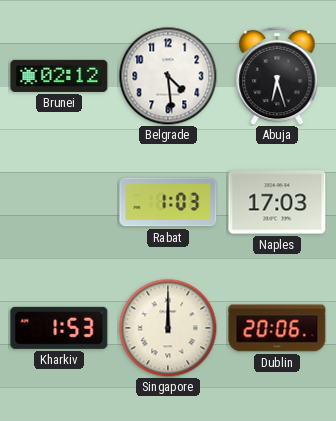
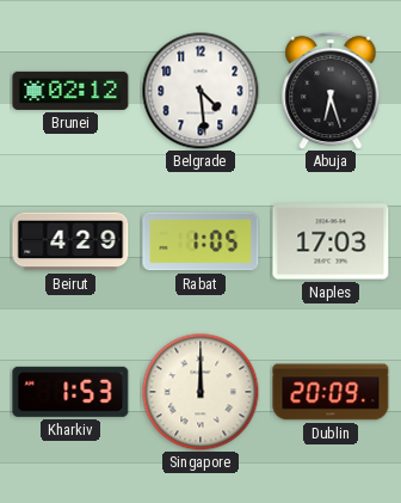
Beirut: none -> 4:29 (70, 241)
Rabat: 1:03 -> 1:05 (200, 241)
Dublin: 20:06 -> 20:09 (331, 392)
